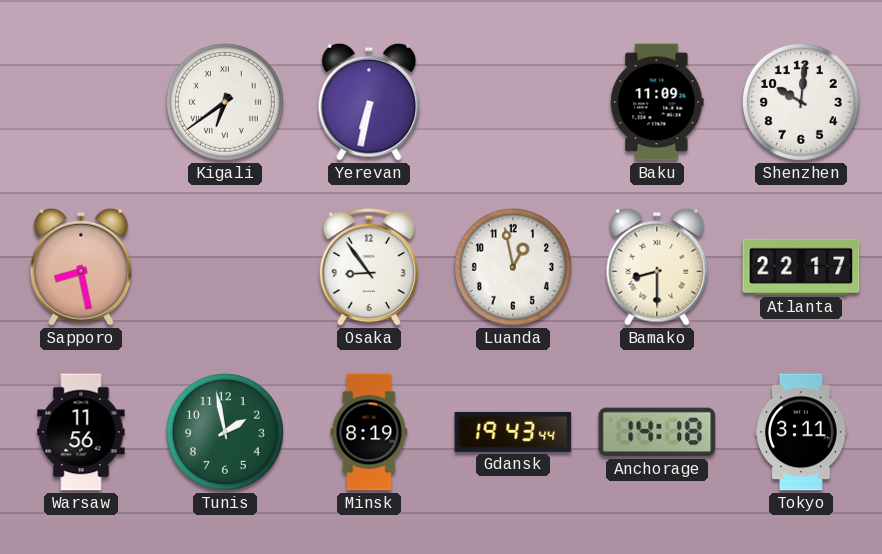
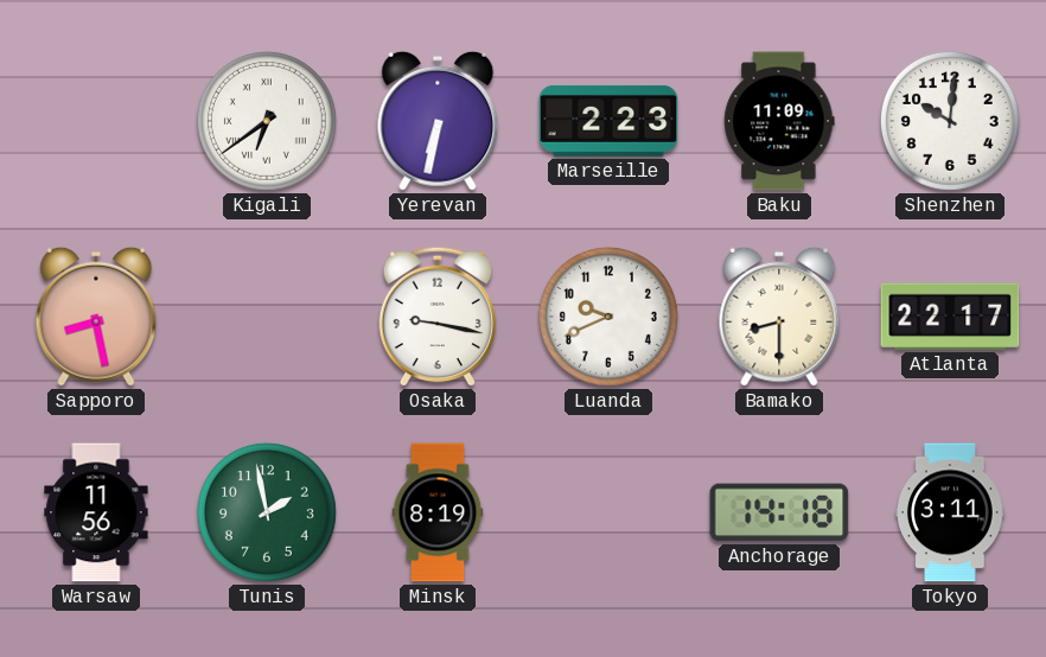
Marseille: none -> 2:23 (608, 121)
Osaka: 8:54 -> 9:17 (438, 317)
Luanda: 12:58 -> 9:41 (608, 317)
Gdansk: 19:43 -> none (513, 432)
